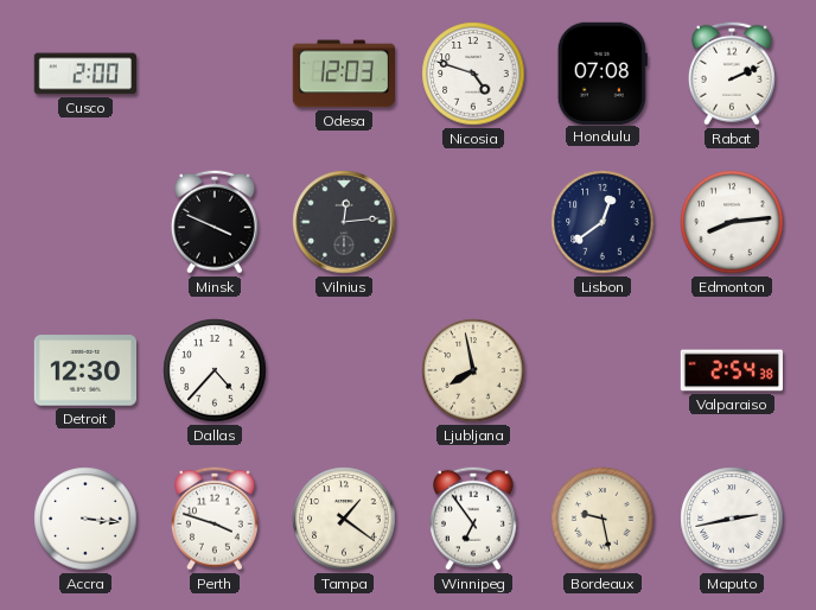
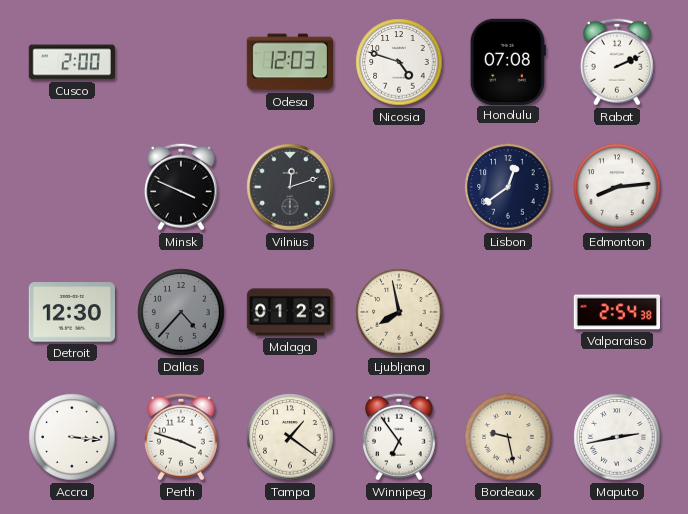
Vilnius: 12:14 -> 12:12 (290, 187)
Dallas dial: white -> grey (181, 312)
Malaga: none -> 01:23 (290, 312)
